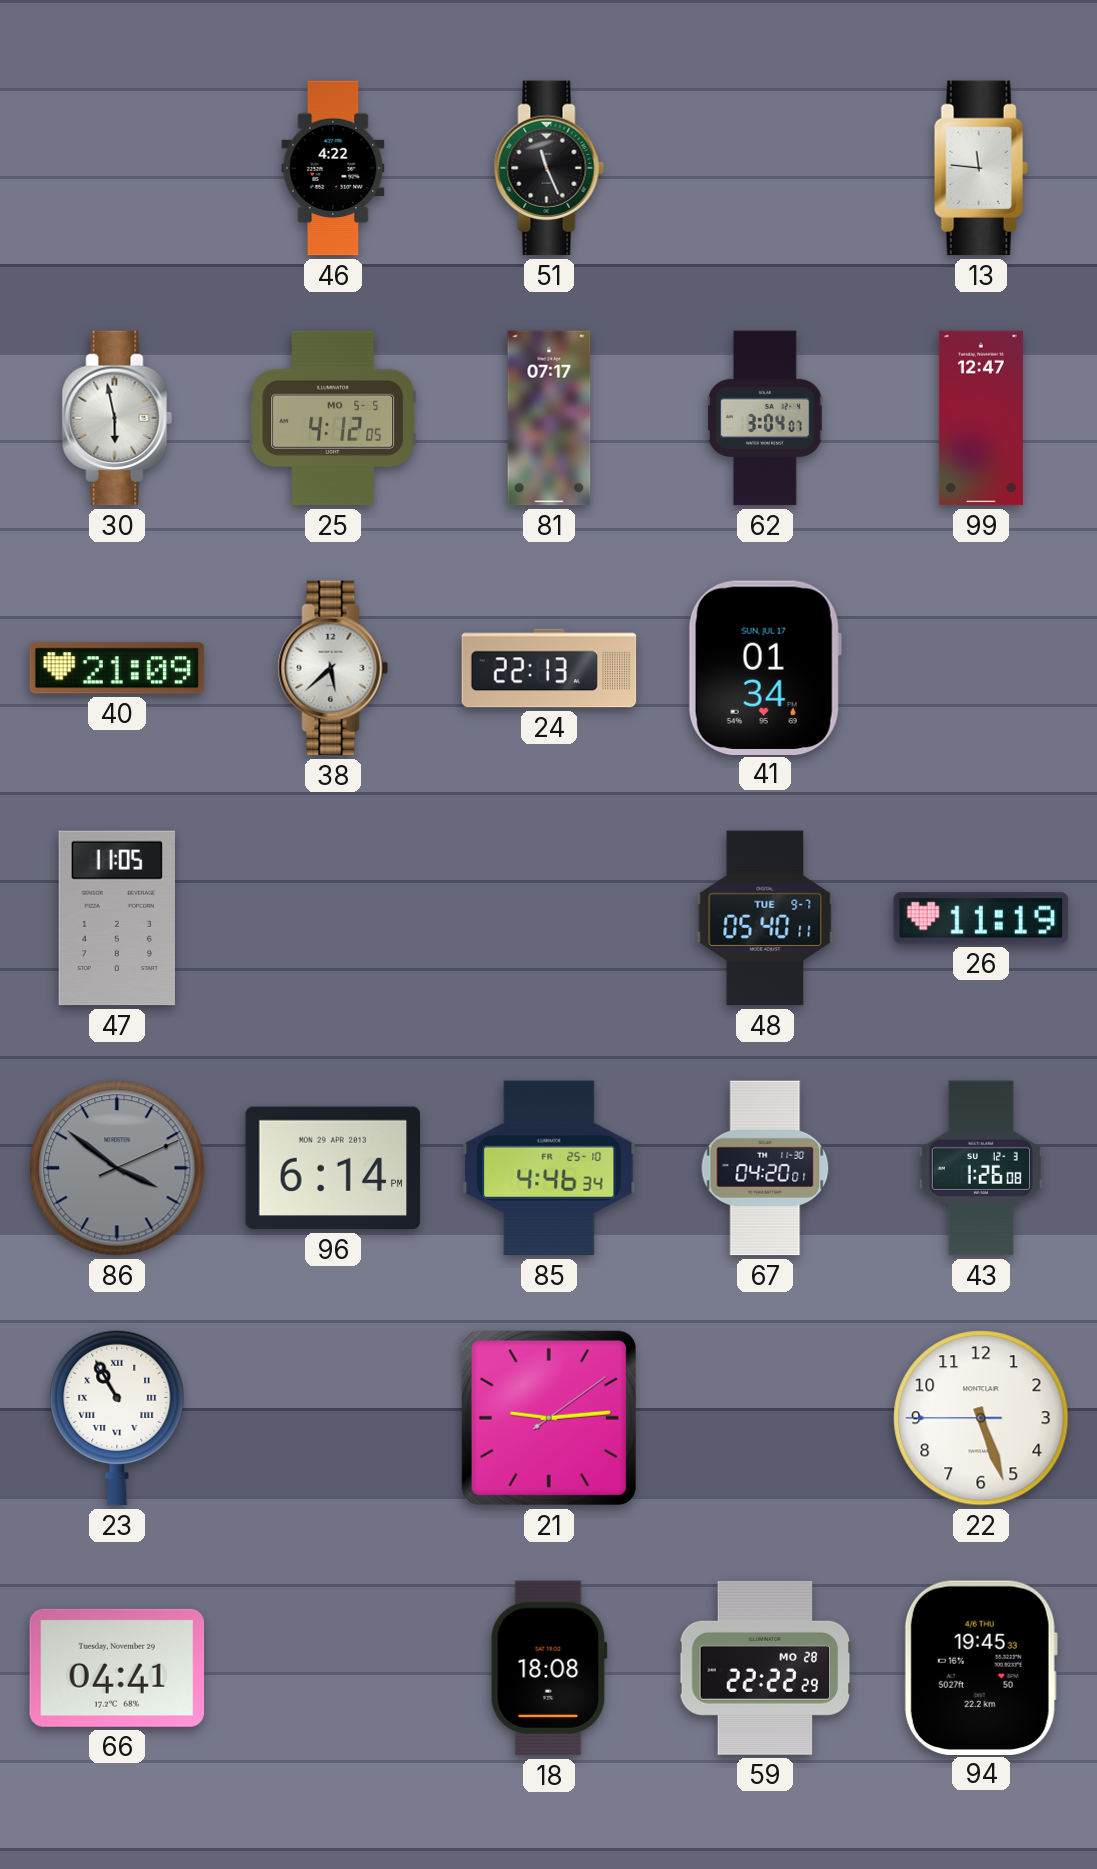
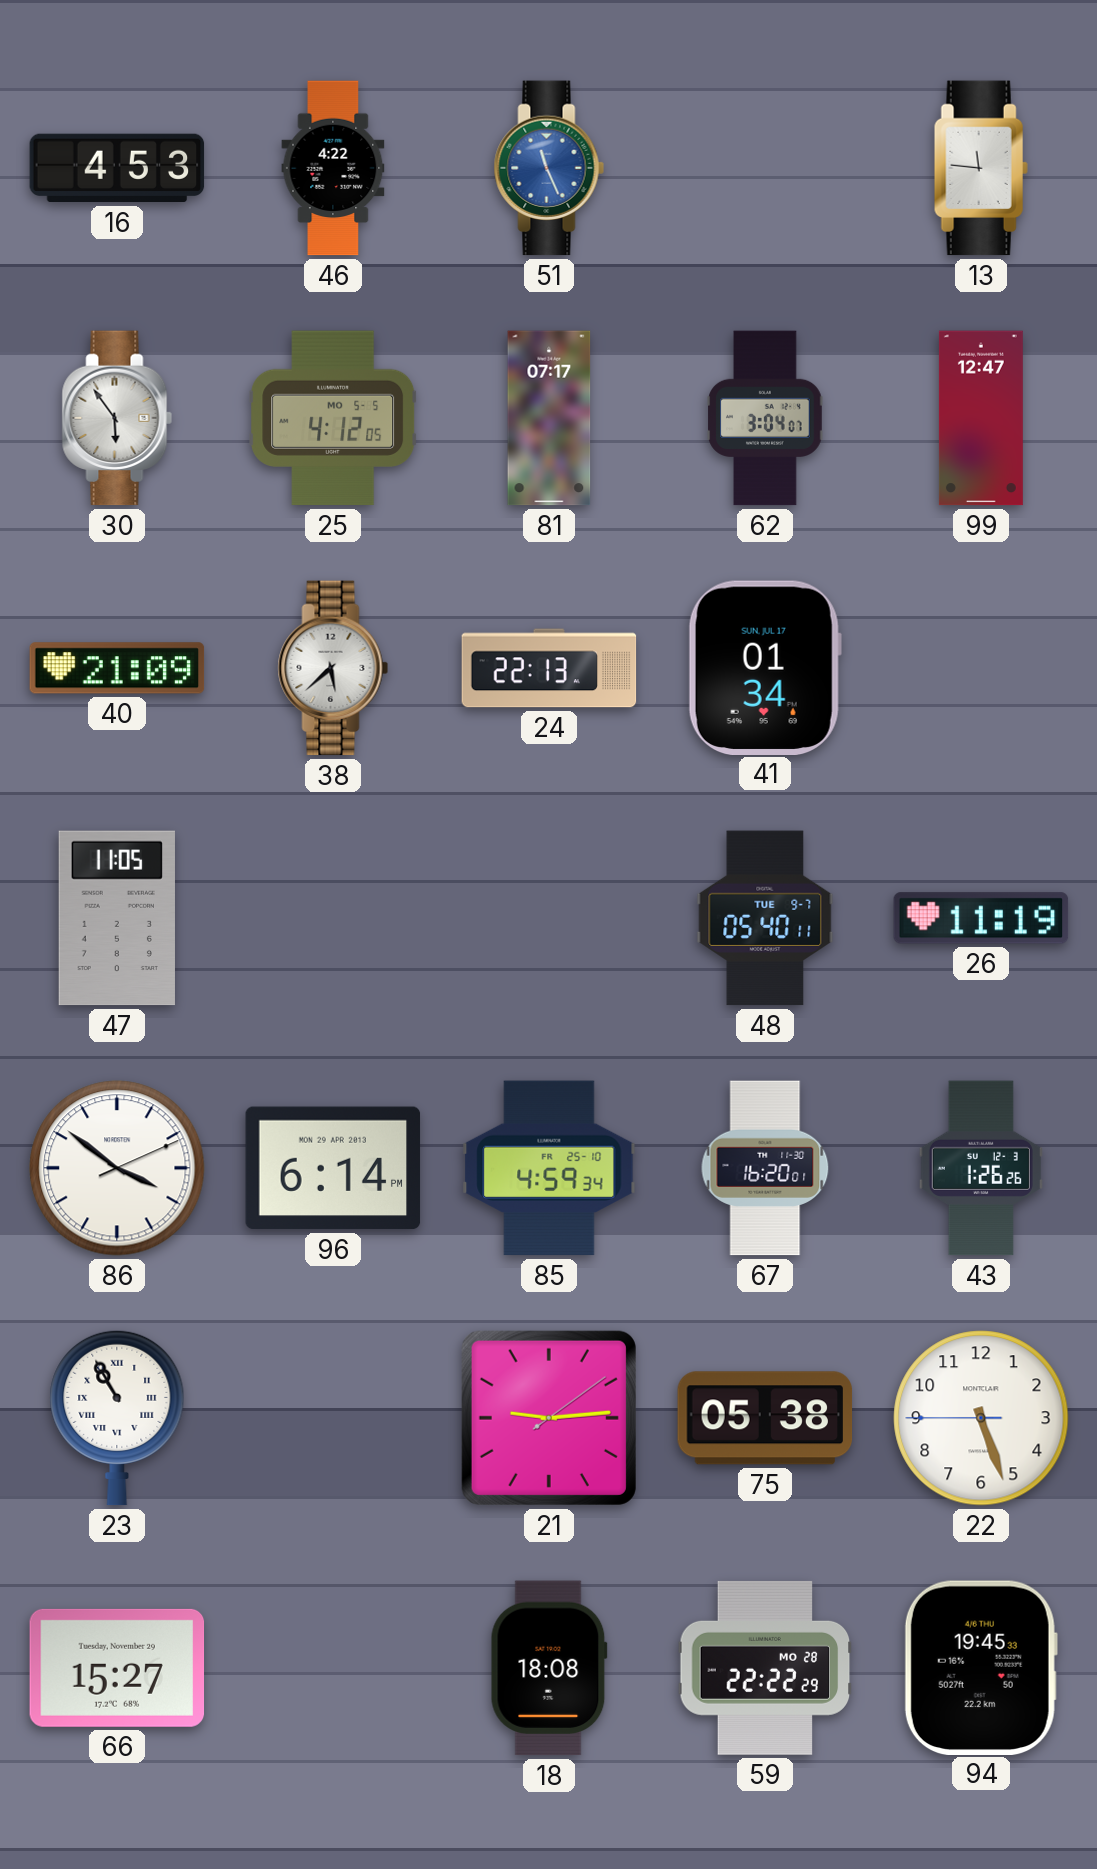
16: none -> 4:53 (117, 168)
51 dial: black -> blue (549, 168)
30: 5:58 -> 5:54 (117, 418)
86 dial: grey -> white (117, 1168)
85: 4:46 -> 4:59 (549, 1168)
67: 04:20 -> 16:20 (765, 1168)
43: 1:26:08 -> 1:26:26 (981, 1168)
75: none -> 05:38 (765, 1418)
66: 04:41 -> 15:27 (117, 1668)
